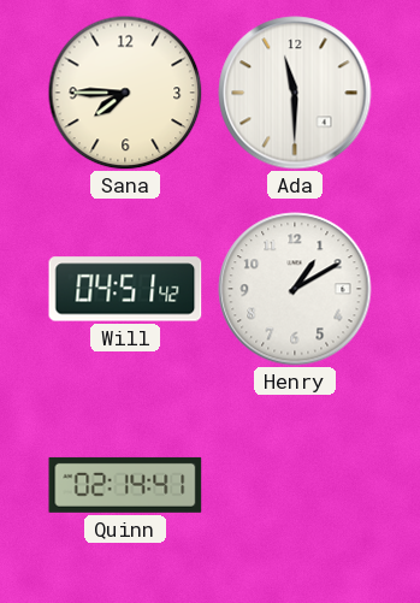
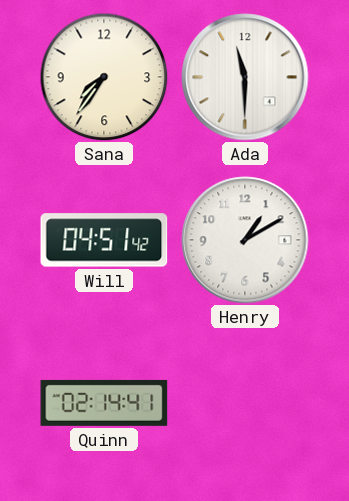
Sana: 7:45 -> 7:36 (104, 77)
